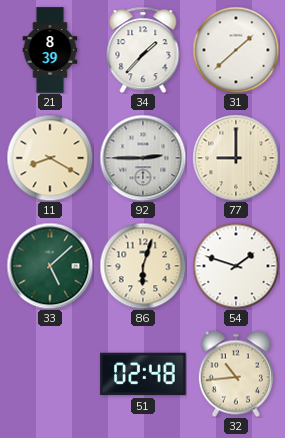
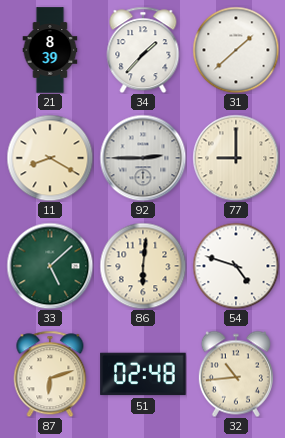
86: 6:03 -> 6:01 (143, 266)
54: 1:48 -> 4:48 (236, 266)
87: none -> 6:12 (50, 374)
